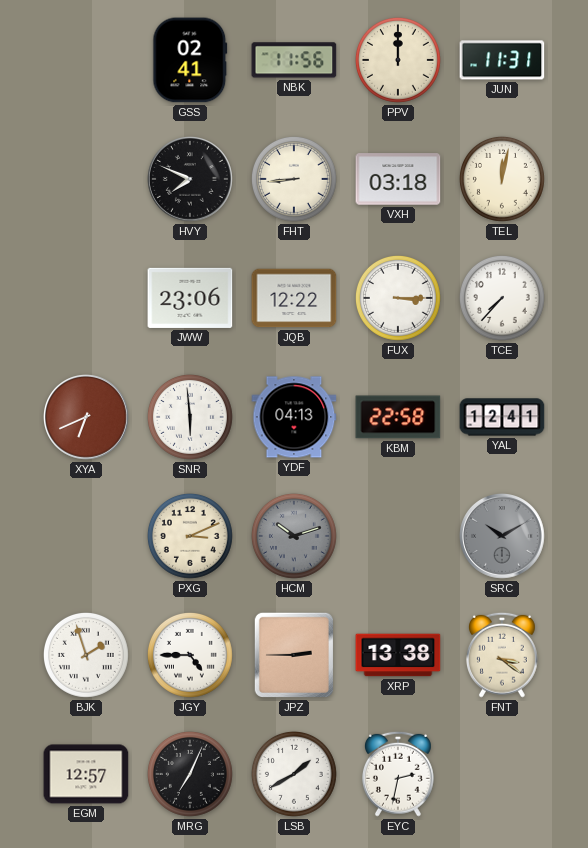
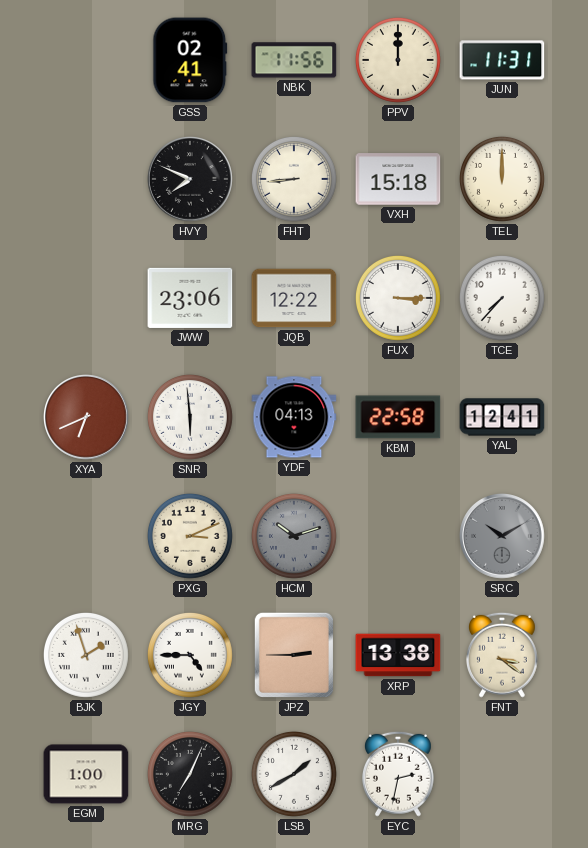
VXH: 03:18 -> 15:18 (398, 179)
TEL: 12:02 -> 12:00 (502, 179)
EGM: 12:57 -> 1:00 (86, 774)
